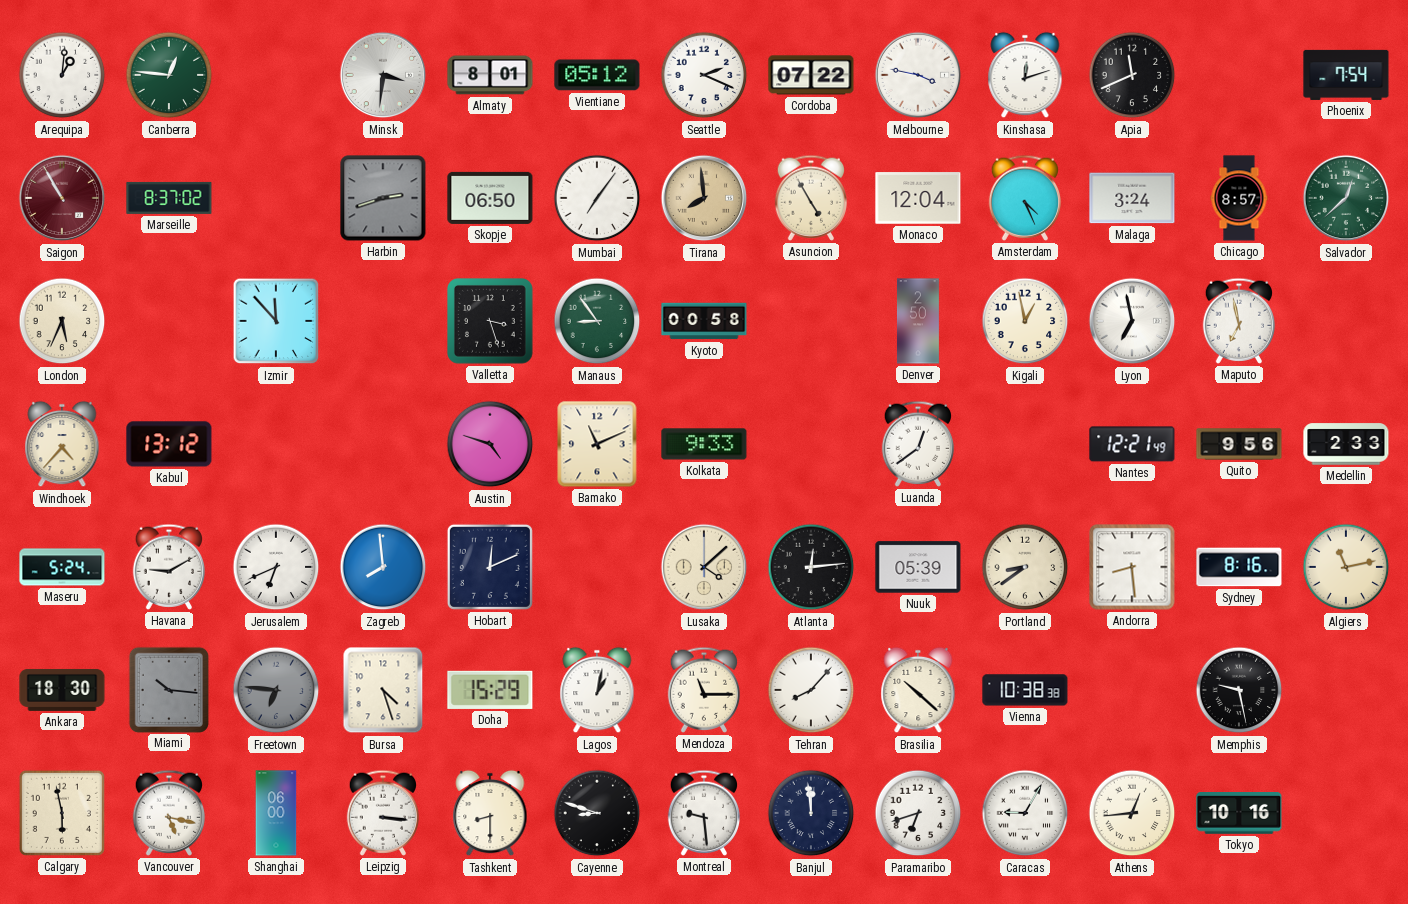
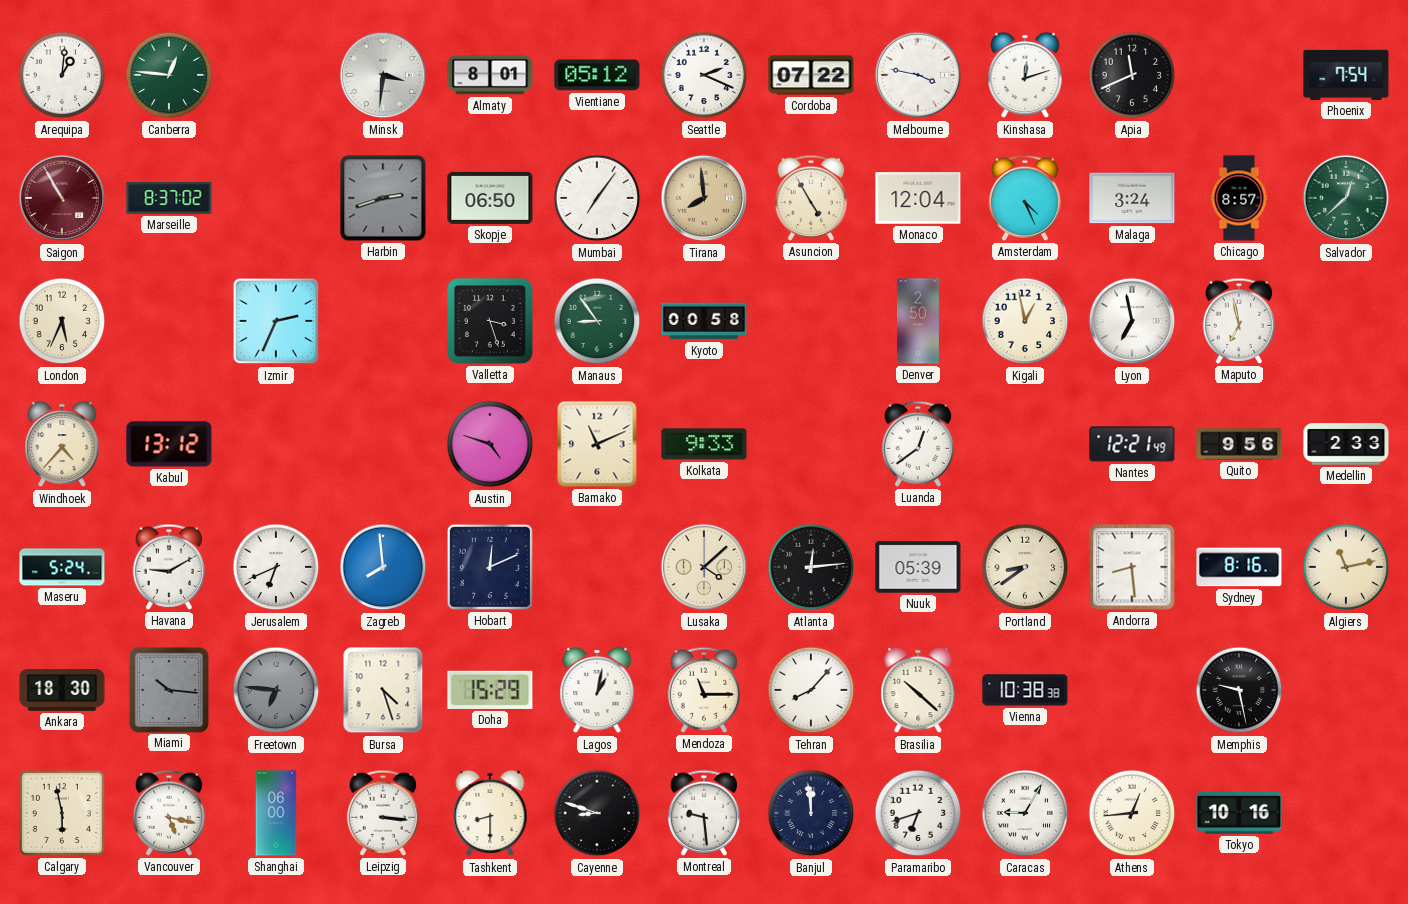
Izmir: 11:53 -> 2:34 (276, 321)
